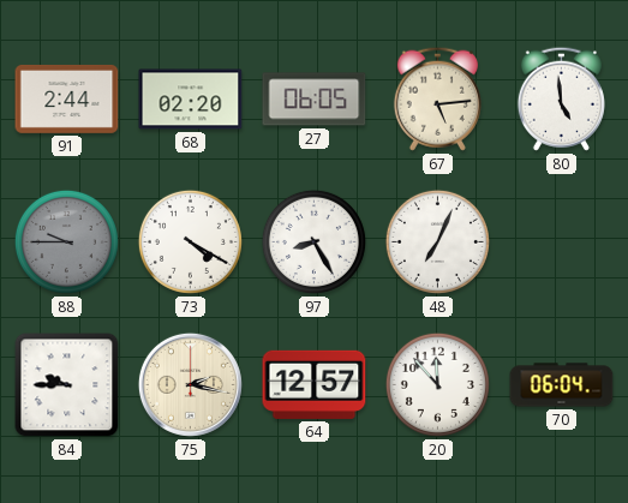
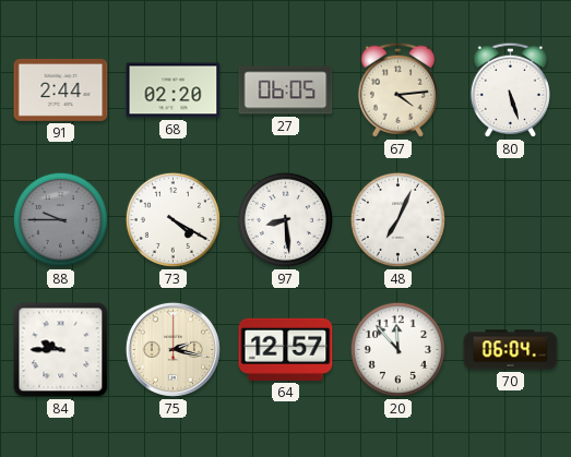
67: 5:14 -> 4:14 (397, 89)
80: 4:59 -> 5:27 (510, 89)
97: 8:25 -> 8:29 (285, 219)
